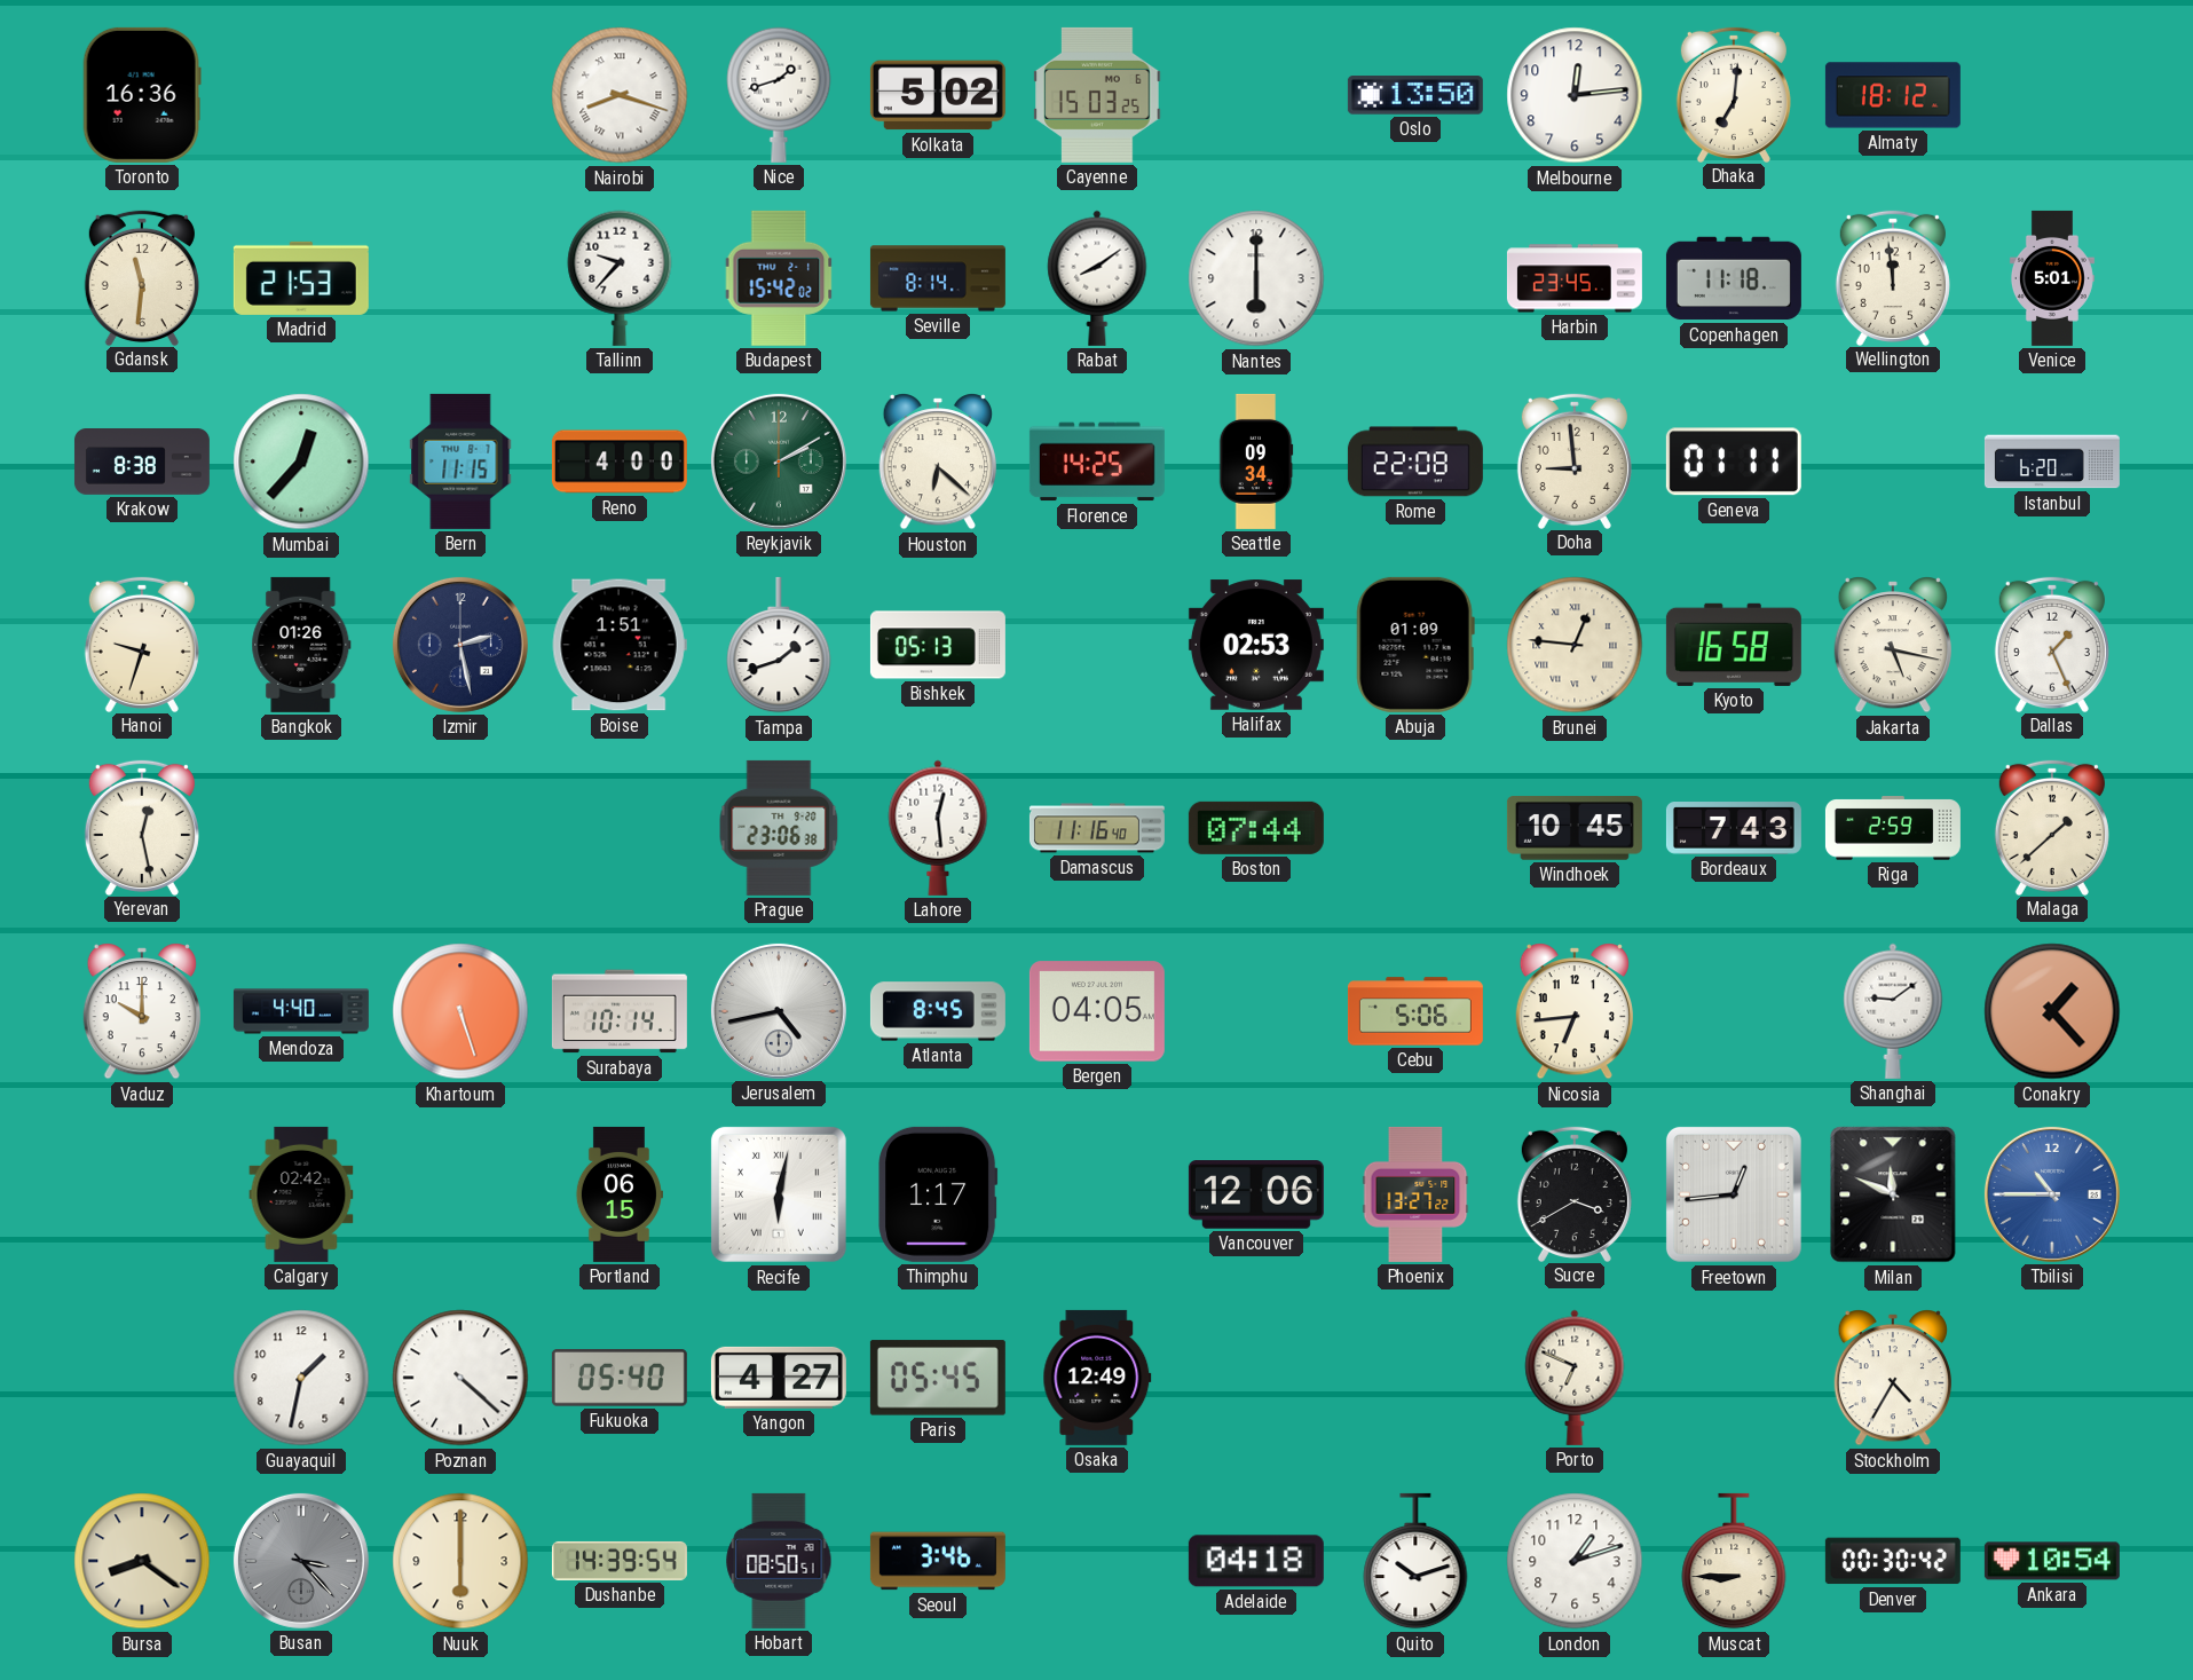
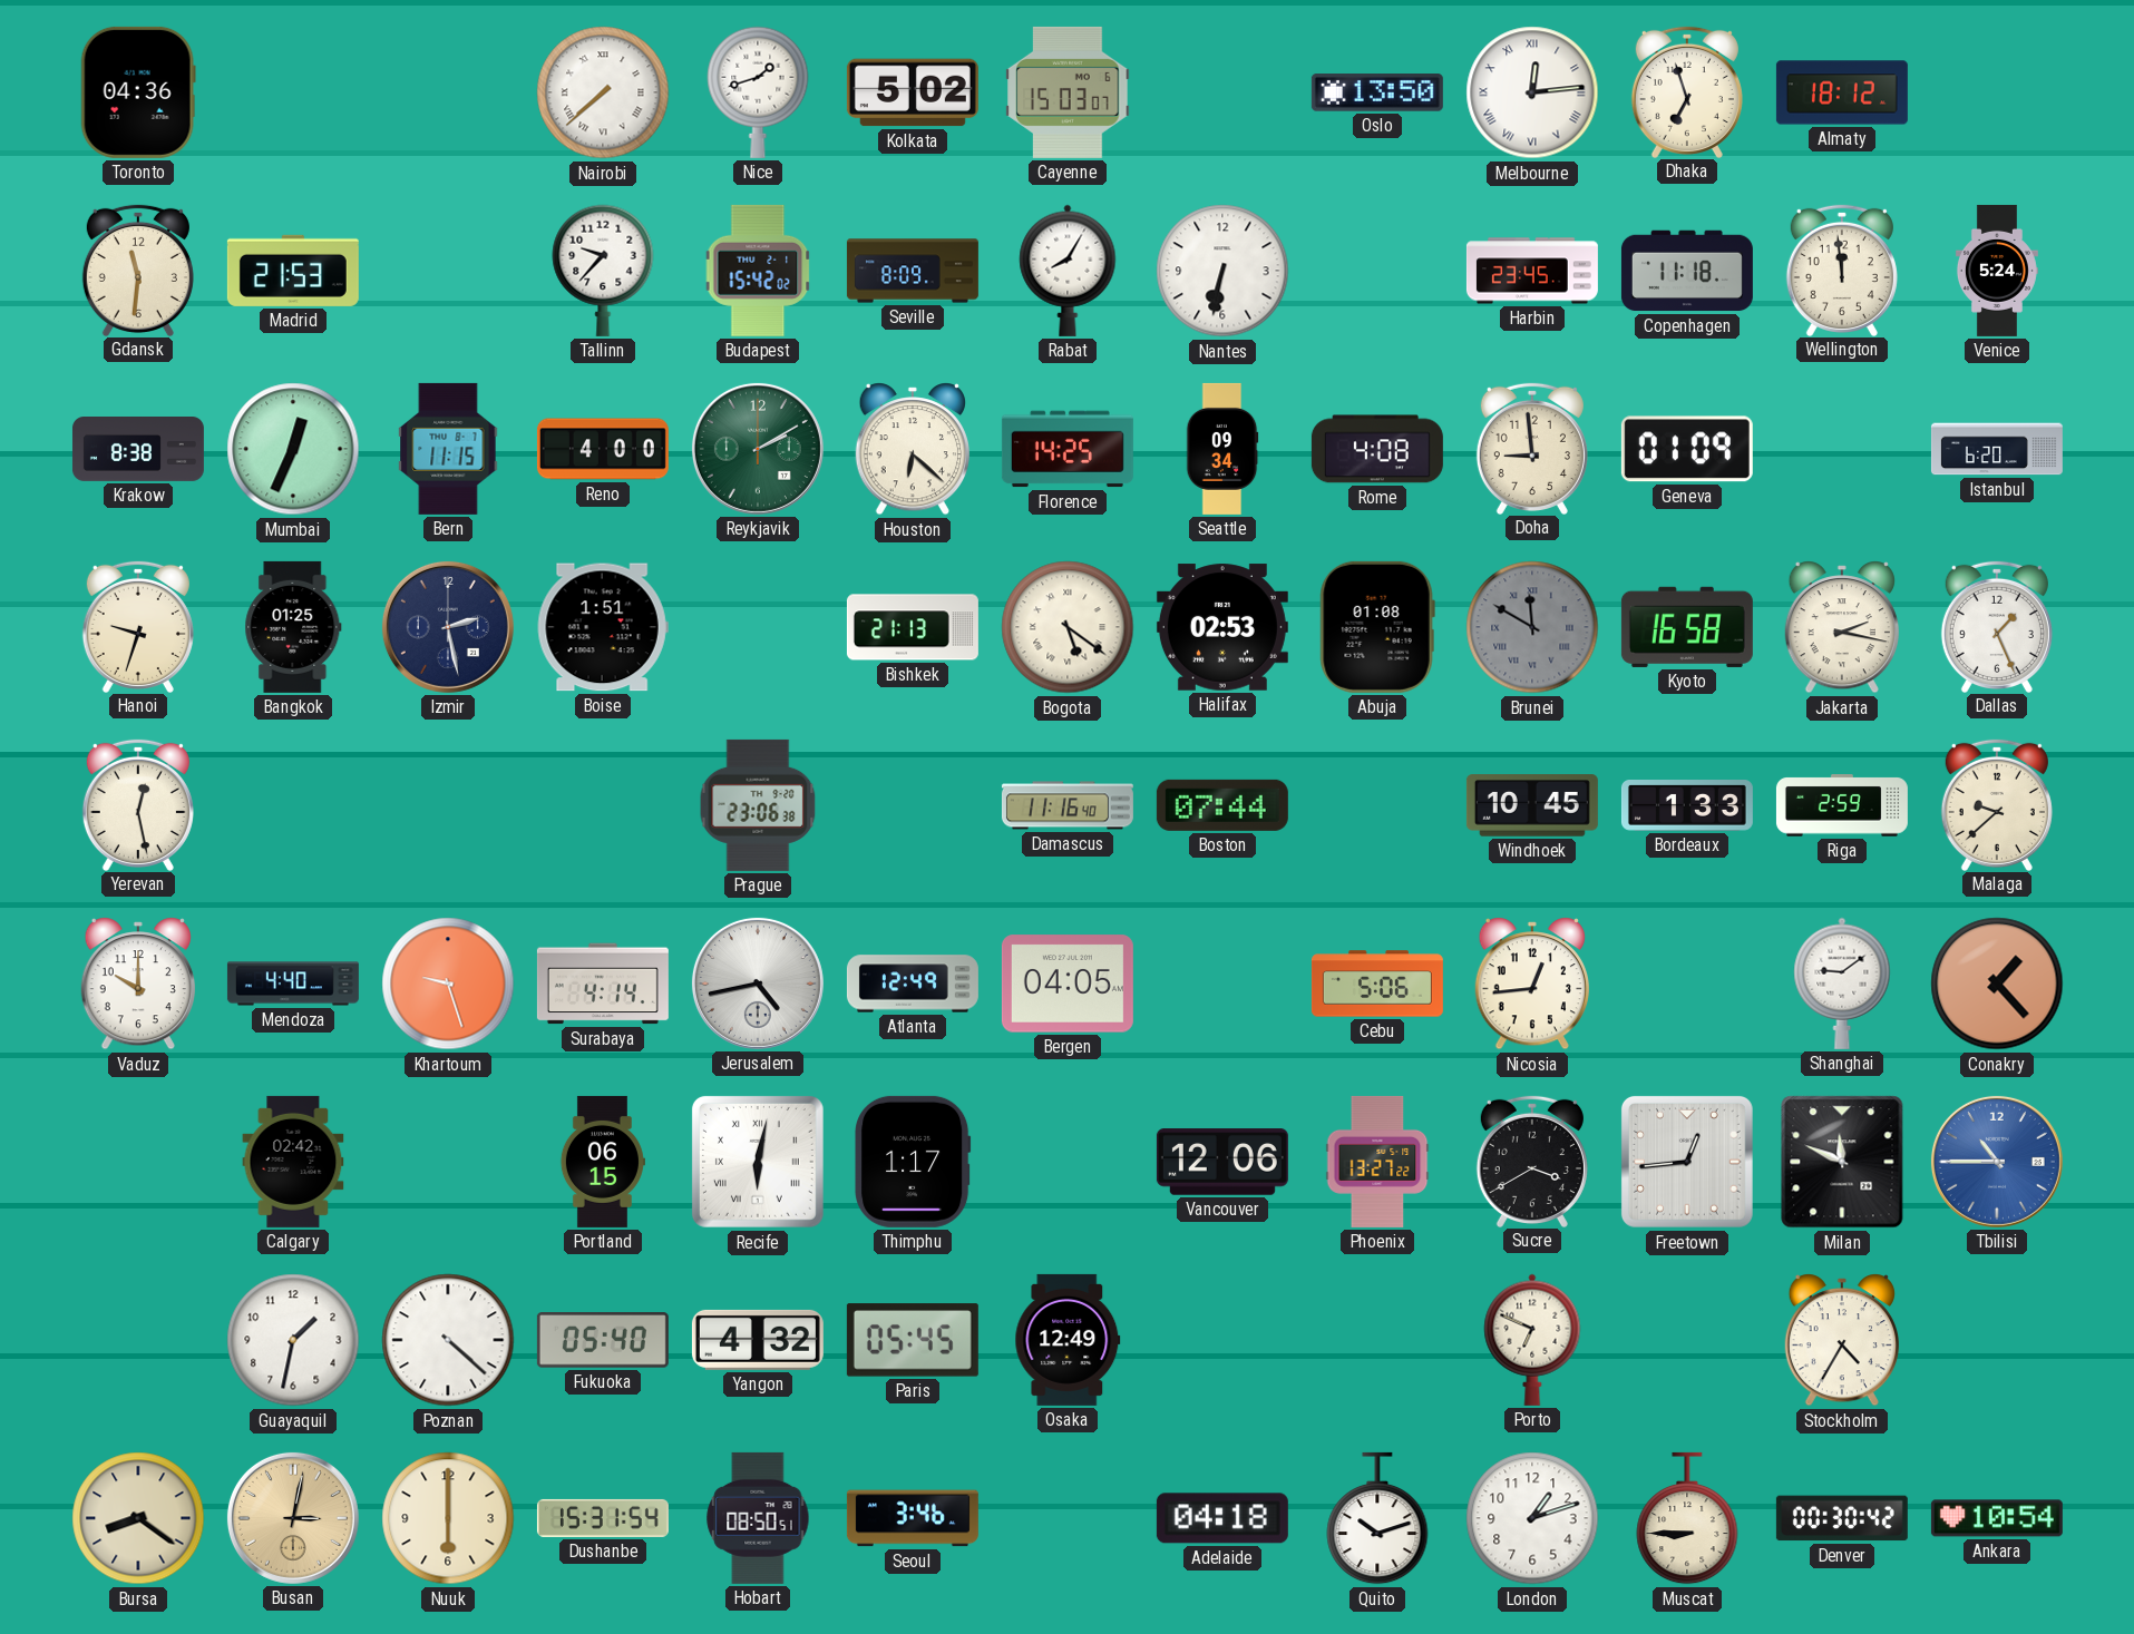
Toronto: 16:36 -> 04:36 (138, 92)
Nairobi: 8:18 -> 7:38 (603, 92)
Cayenne: 15:03:25 -> 15:03:07 (1068, 92)
Melbourne numerals: Arabic -> Roman (1532, 92)
Dhaka: 7:01 -> 6:57 (1687, 91)
Seville: 8:14 -> 8:09 (913, 271)
Rabat: 8:09 -> 8:05 (1068, 271)
Nantes: 6:00 -> 6:32 (1222, 271)
Venice: 5:01 -> 5:24 (1997, 271)
Mumbai: 12:37 -> 12:34 (293, 449)
Rome: 22:08 -> 4:08 (1377, 449)
Geneva: 01:11 -> 01:09 (1687, 449)
Bangkok: 01:26 -> 01:25 (293, 627)
Tampa: 1:42 -> none (779, 645)
Bishkek: 05:13 -> 21:13 (913, 627)
Bogota: none -> 5:21 (1068, 627)
Abuja: 01:09 -> 01:08 (1377, 627)
Brunei: 12:46 -> 11:50 (1532, 627)
Brunei dial: cream -> grey (1532, 627)
Jakarta: 5:17 -> 2:17 (1841, 627)
Lahore: 12:29 -> none (938, 828)
Bordeaux: 7:43 -> 1:33 (1687, 806)
Malaga: 1:38 -> 9:38 (1997, 804)
Khartoum: 5:27 -> 9:27 (448, 984)
Surabaya: 10:14 -> 4:14 (603, 984)
Atlanta: 8:45 -> 12:49 (913, 984)
Nicosia: 6:44 -> 12:44 (1531, 984)
Yangon: 4:27 -> 4:32 (758, 1340)
Busan: 3:23 -> 3:02 (293, 1518)
Busan dial: grey -> champagne (293, 1518)
Dushanbe: 14:39 -> 15:31 (603, 1518)
